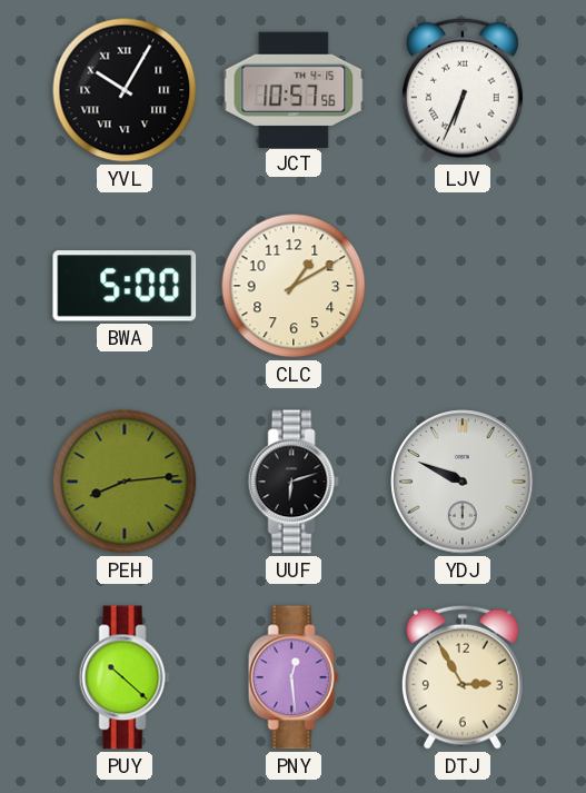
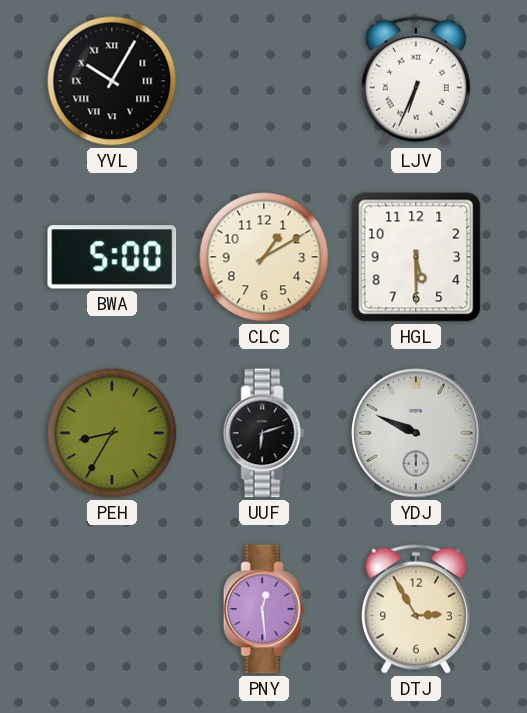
JCT: 10:57 -> none (294, 89)
HGL: none -> 5:30 (416, 257)
PEH: 8:14 -> 8:35 (112, 433)
PUY: 10:22 -> none (125, 677)
